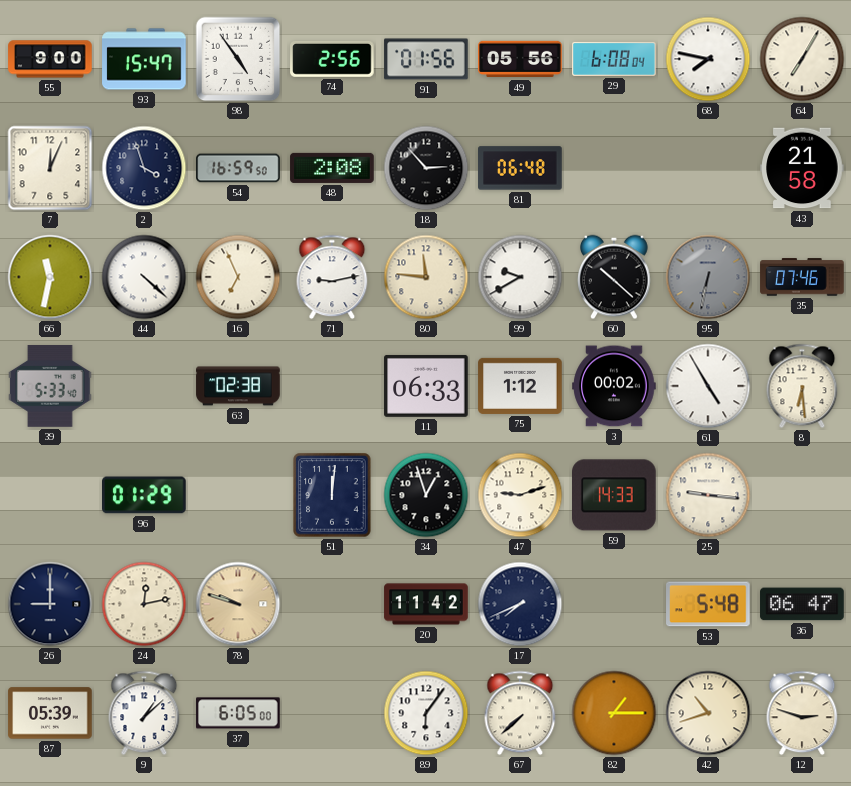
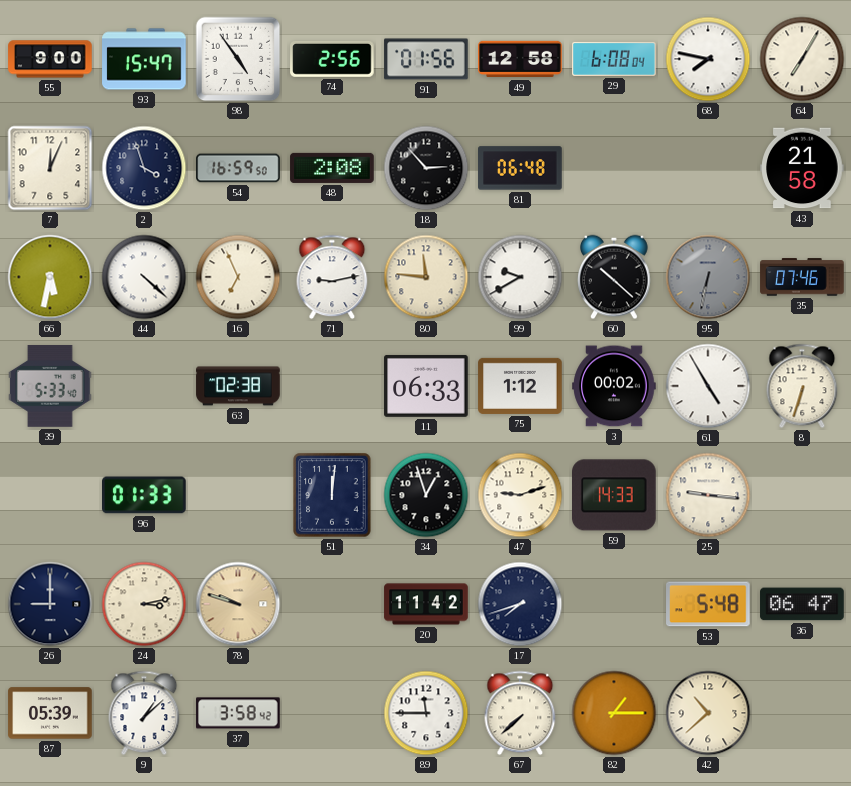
49: 05:56 -> 12:58 (520, 59)
66: 11:32 -> 5:32 (50, 277)
8: 6:29 -> 6:33 (802, 386)
96: 01:29 -> 01:33 (145, 495)
24: 12:13 -> 3:13 (144, 604)
17: 7:41 -> 7:42 (520, 604)
37: 6:05 -> 3:58 (238, 713)
89: 6:06 -> 11:45 (426, 713)
42: 10:42 -> 10:38 (708, 713)
12: 2:48 -> none (802, 713)
